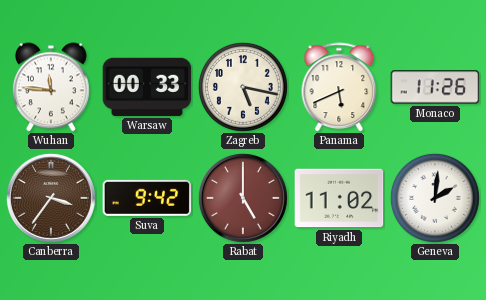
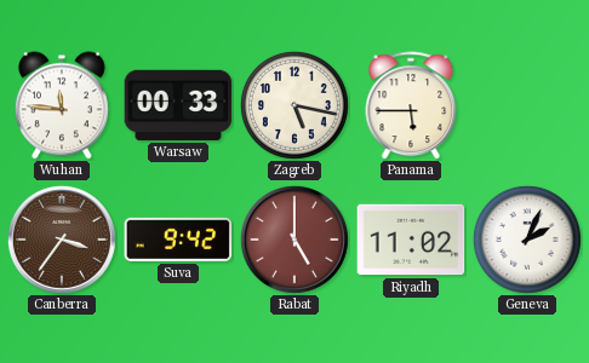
Panama: 5:41 -> 5:45 (411, 105)
Monaco: 11:26 -> none (435, 87)
Geneva: 2:01 -> 2:04 (527, 240)
